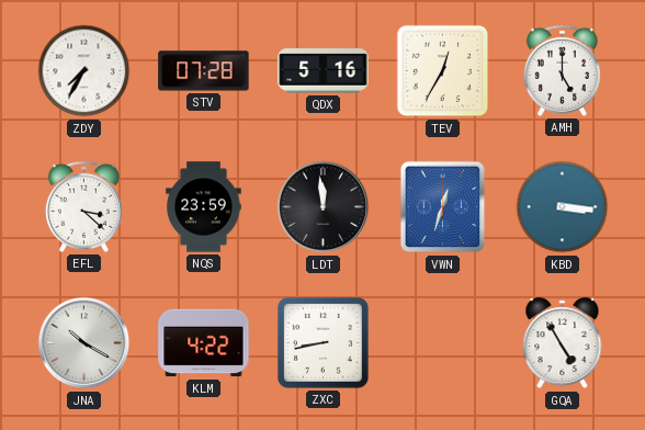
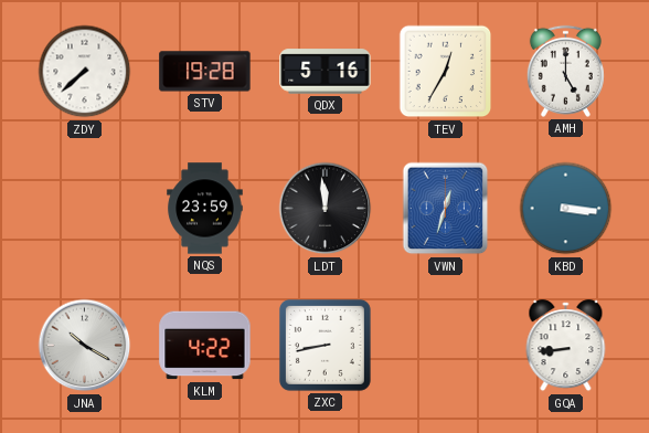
ZDY: 7:35 -> 7:38 (85, 72)
STV: 07:28 -> 19:28 (205, 72)
EFL: 3:22 -> none (83, 206)
GQA: 4:55 -> 8:44 (566, 346)
